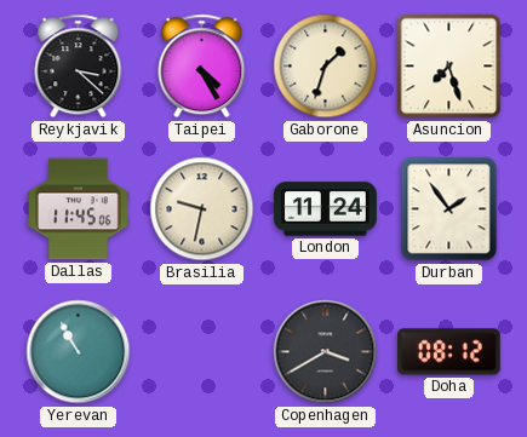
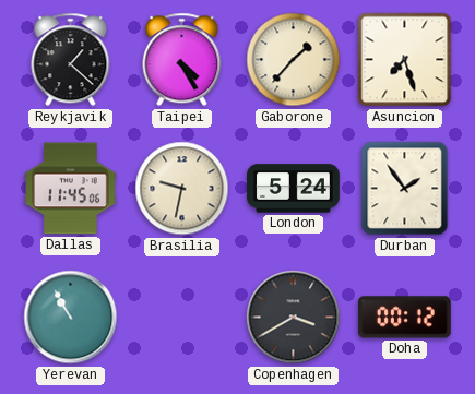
Reykjavik: 3:22 -> 1:22 (71, 60)
Gaborone: 1:33 -> 1:37 (294, 60)
London: 11:24 -> 5:24 (294, 189)
Doha: 08:12 -> 00:12 (404, 318)
